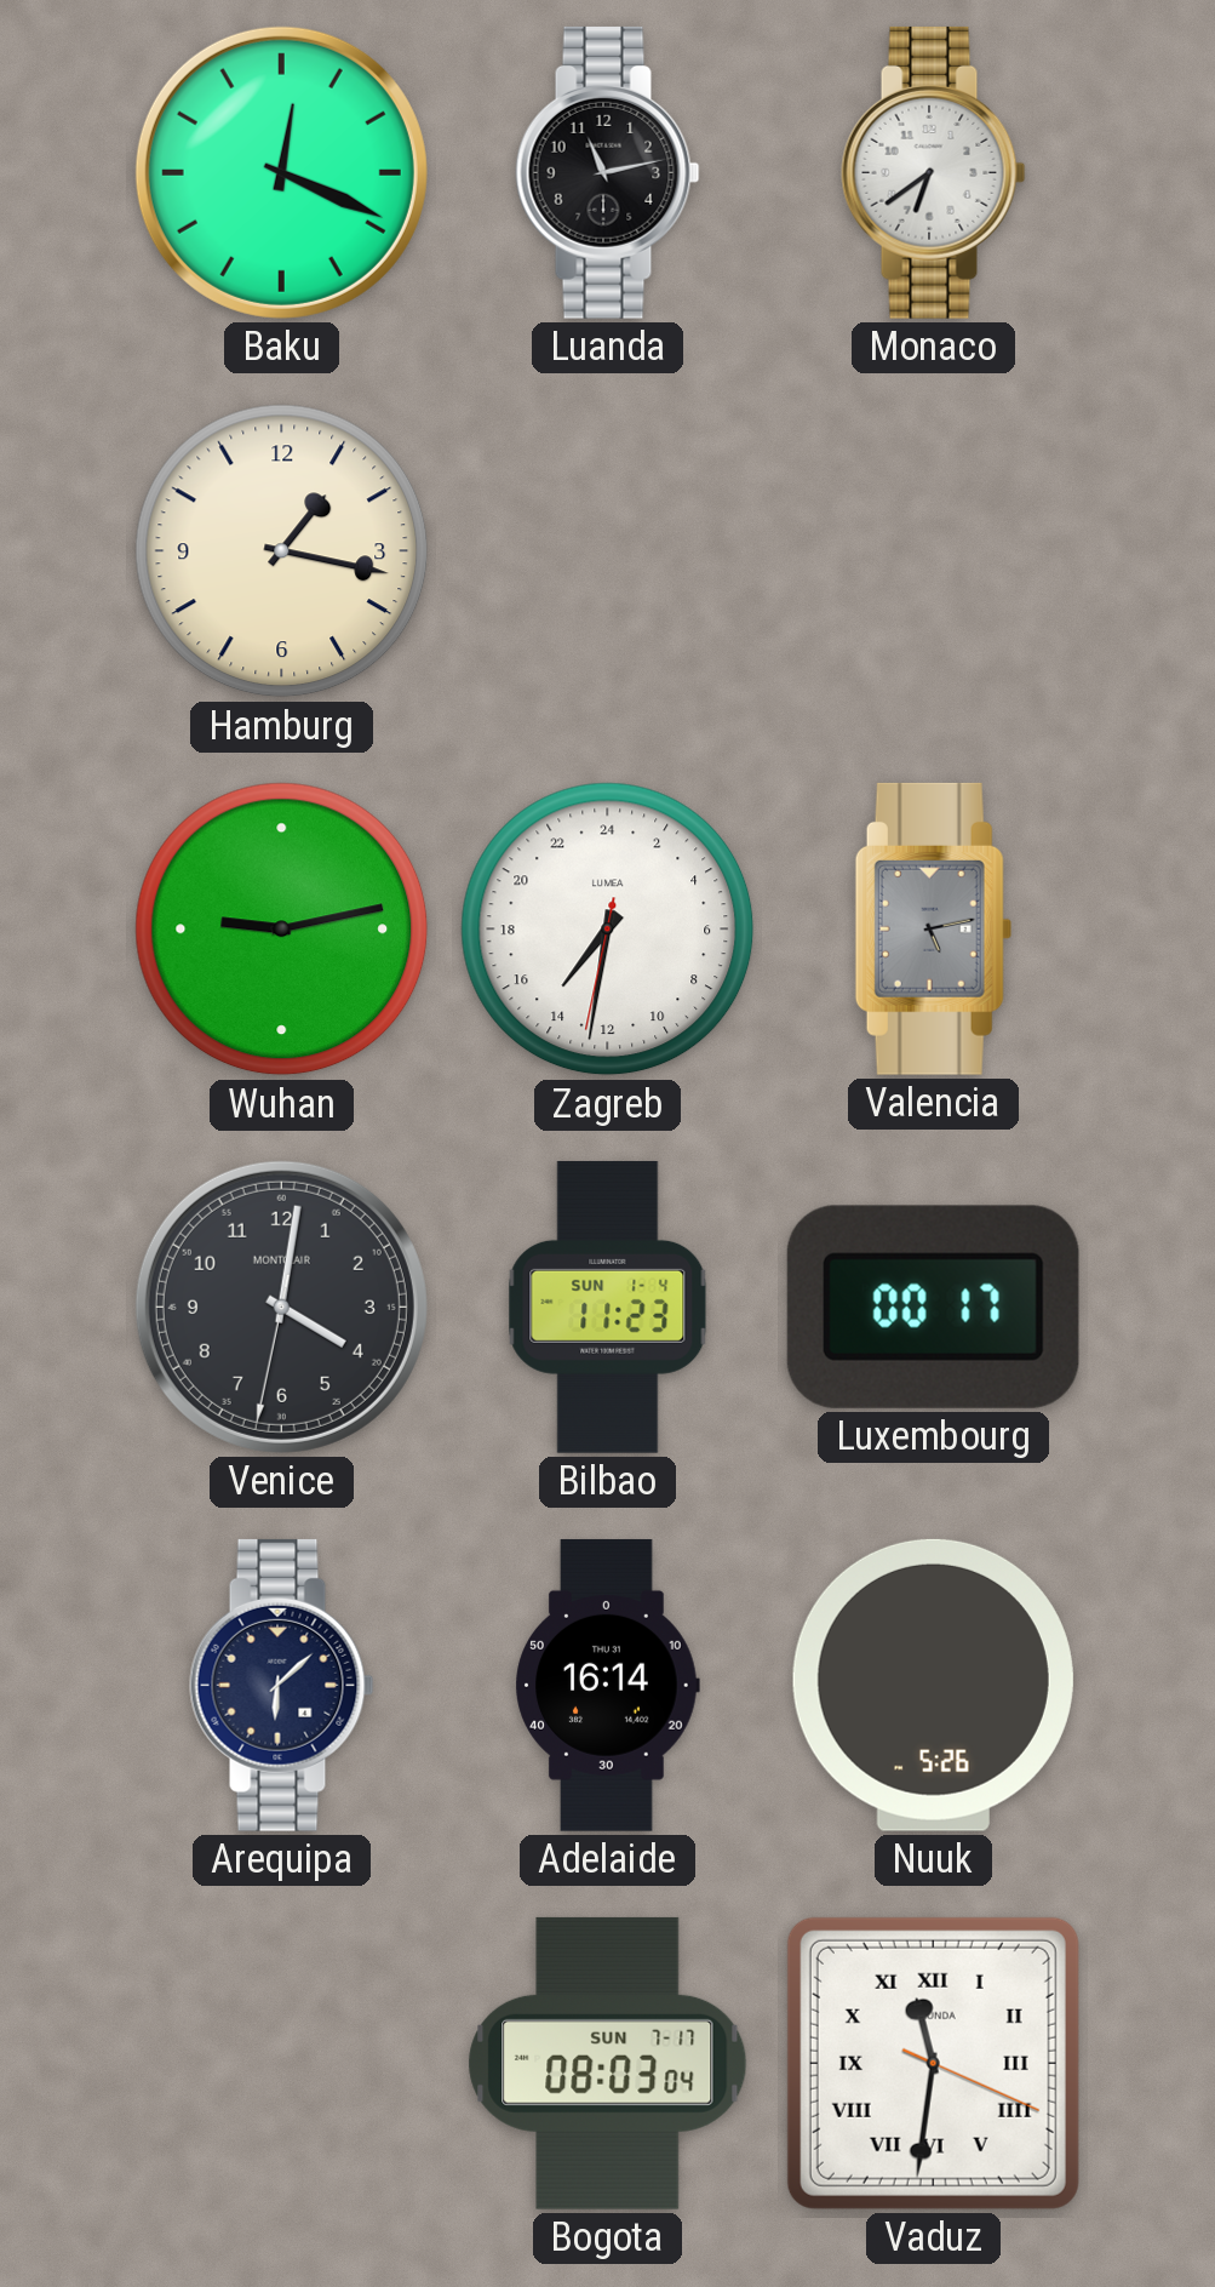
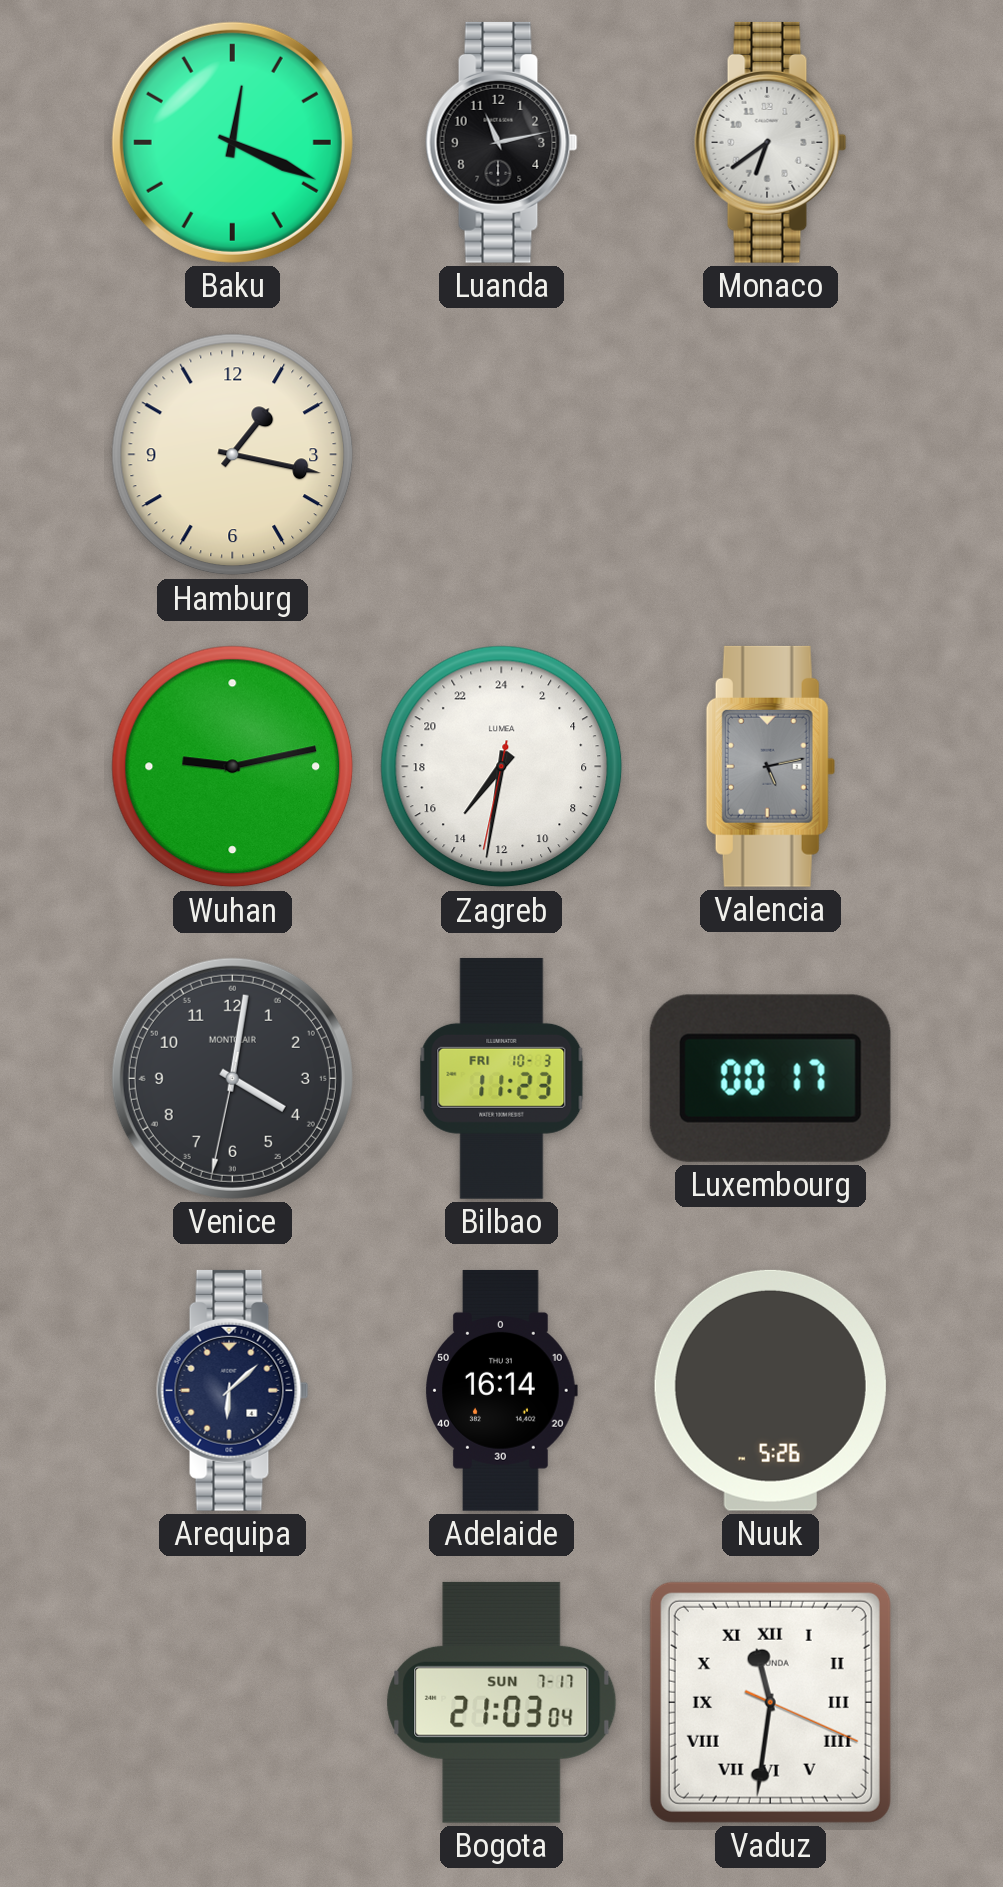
Bilbao date: SUN 1-4 -> FRI 10-3 (502, 1078)
Bogota: 08:03 -> 21:03 (502, 1702)
